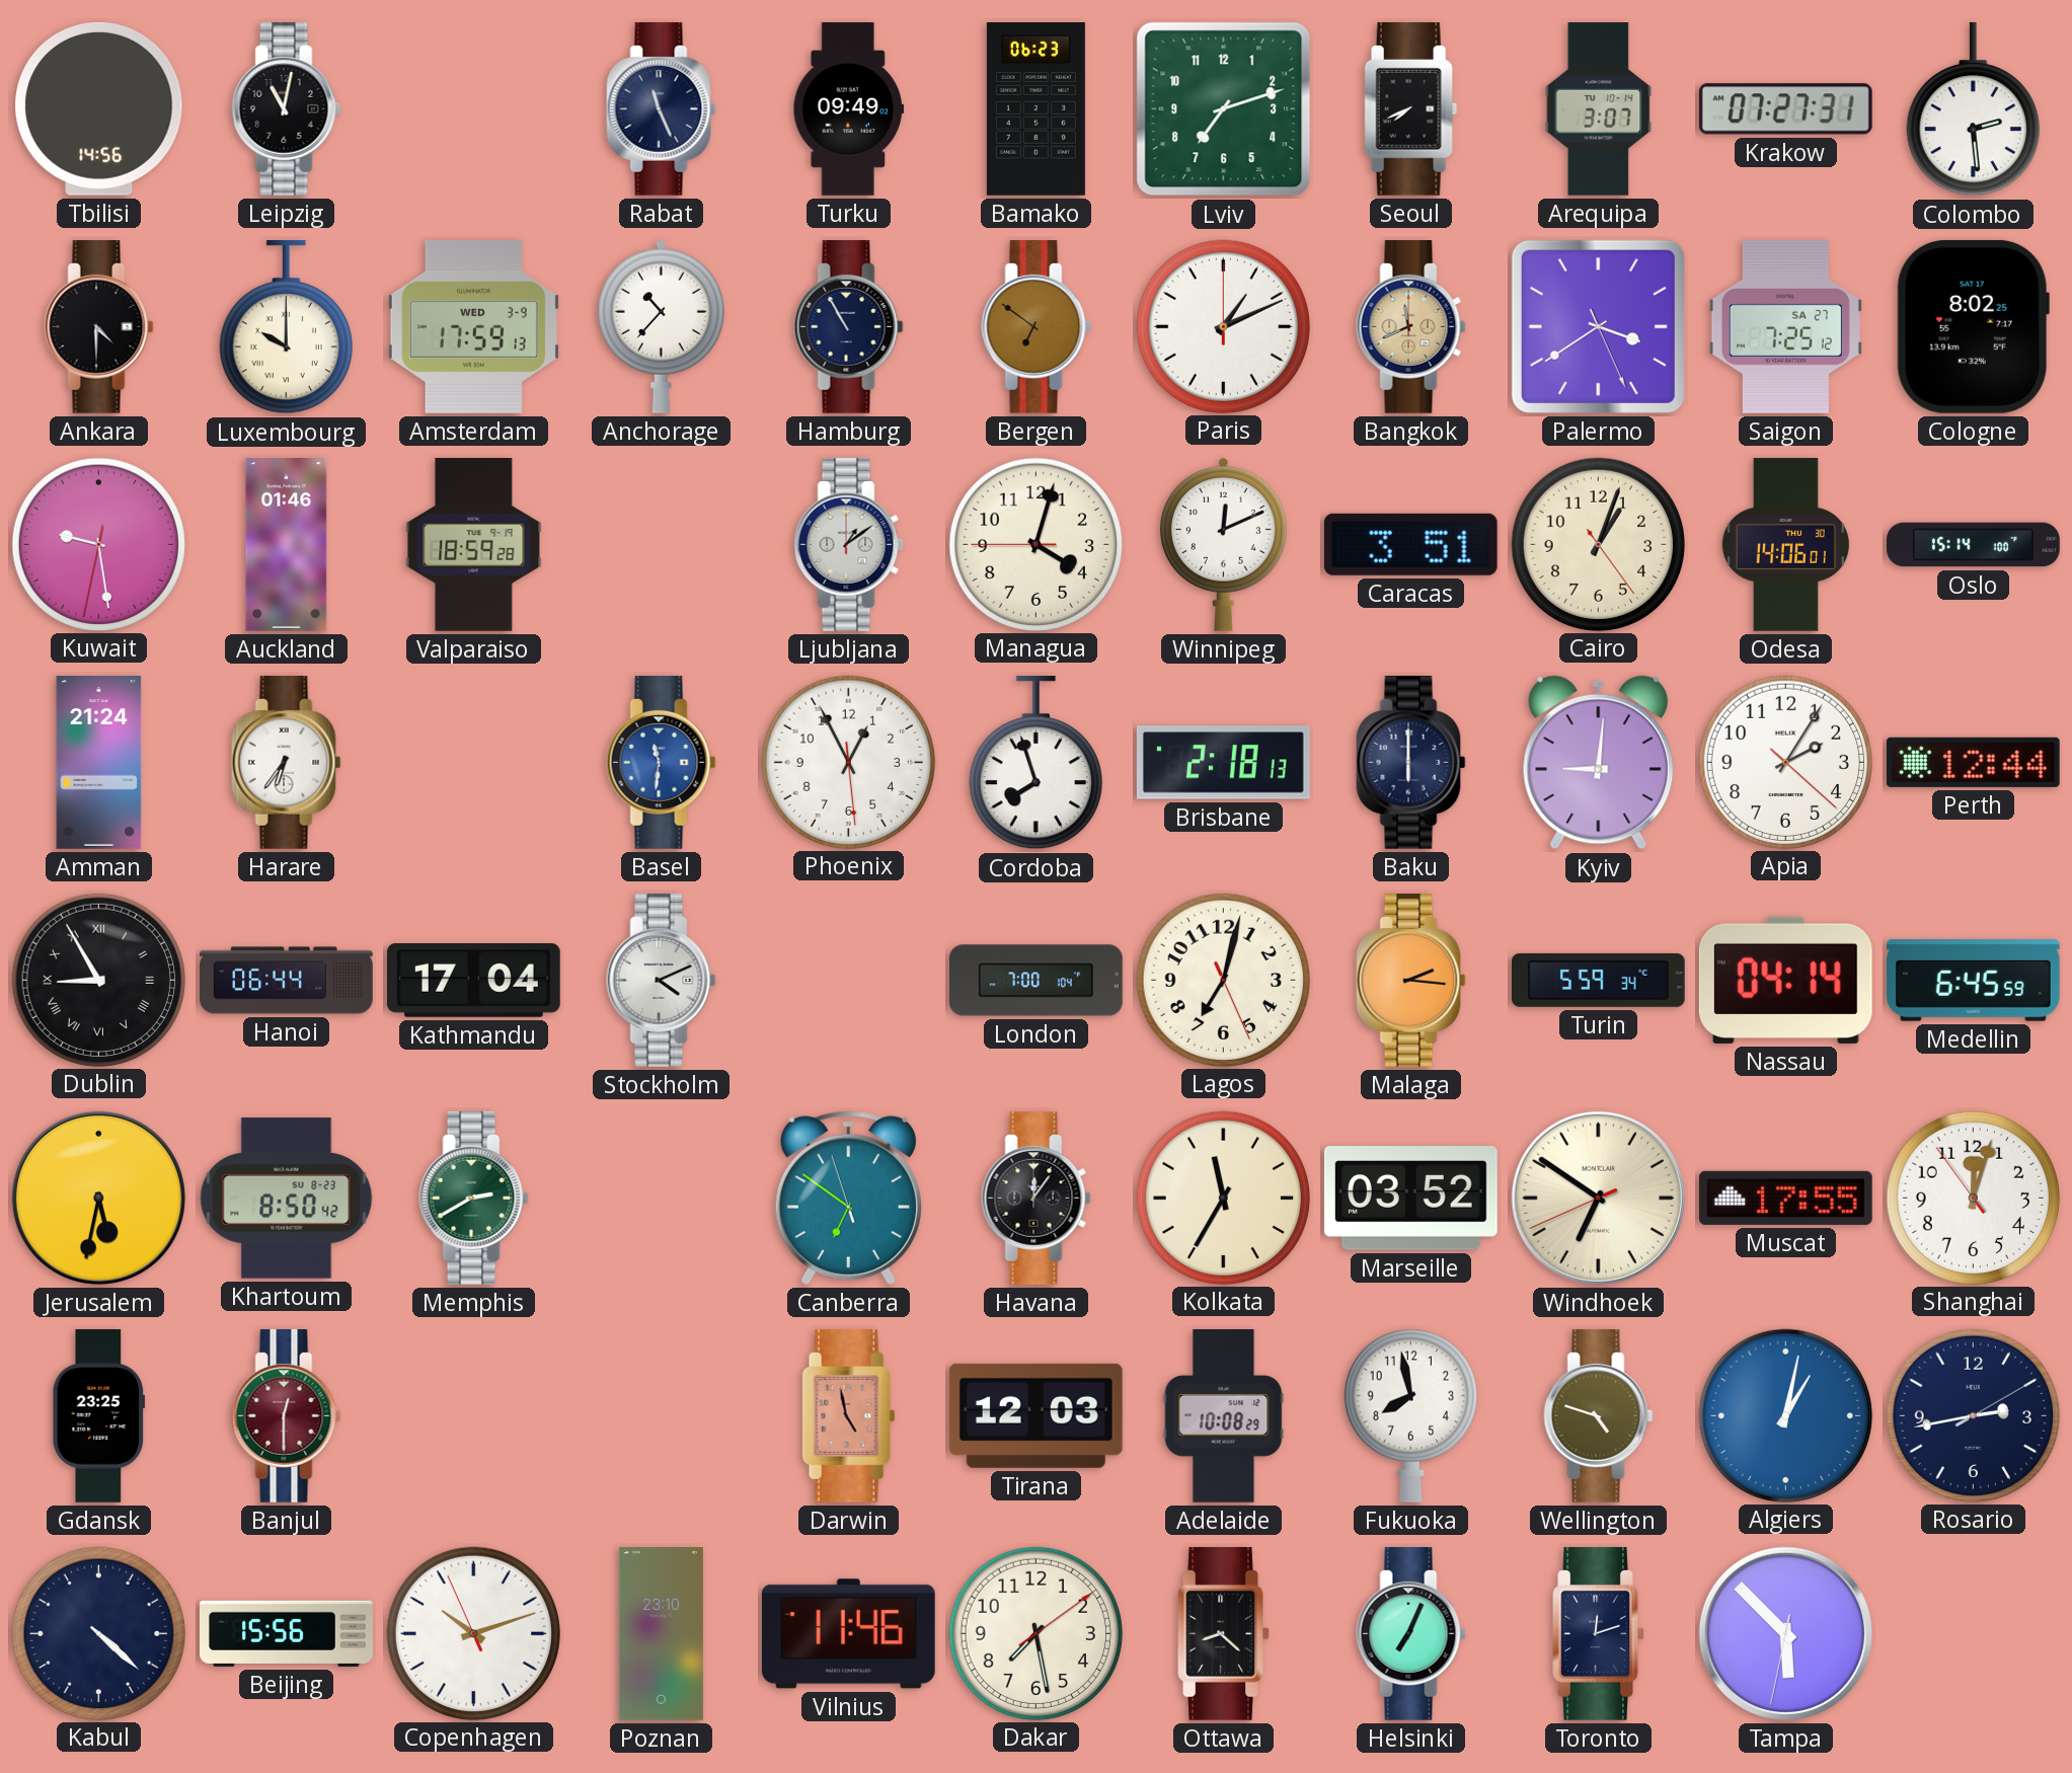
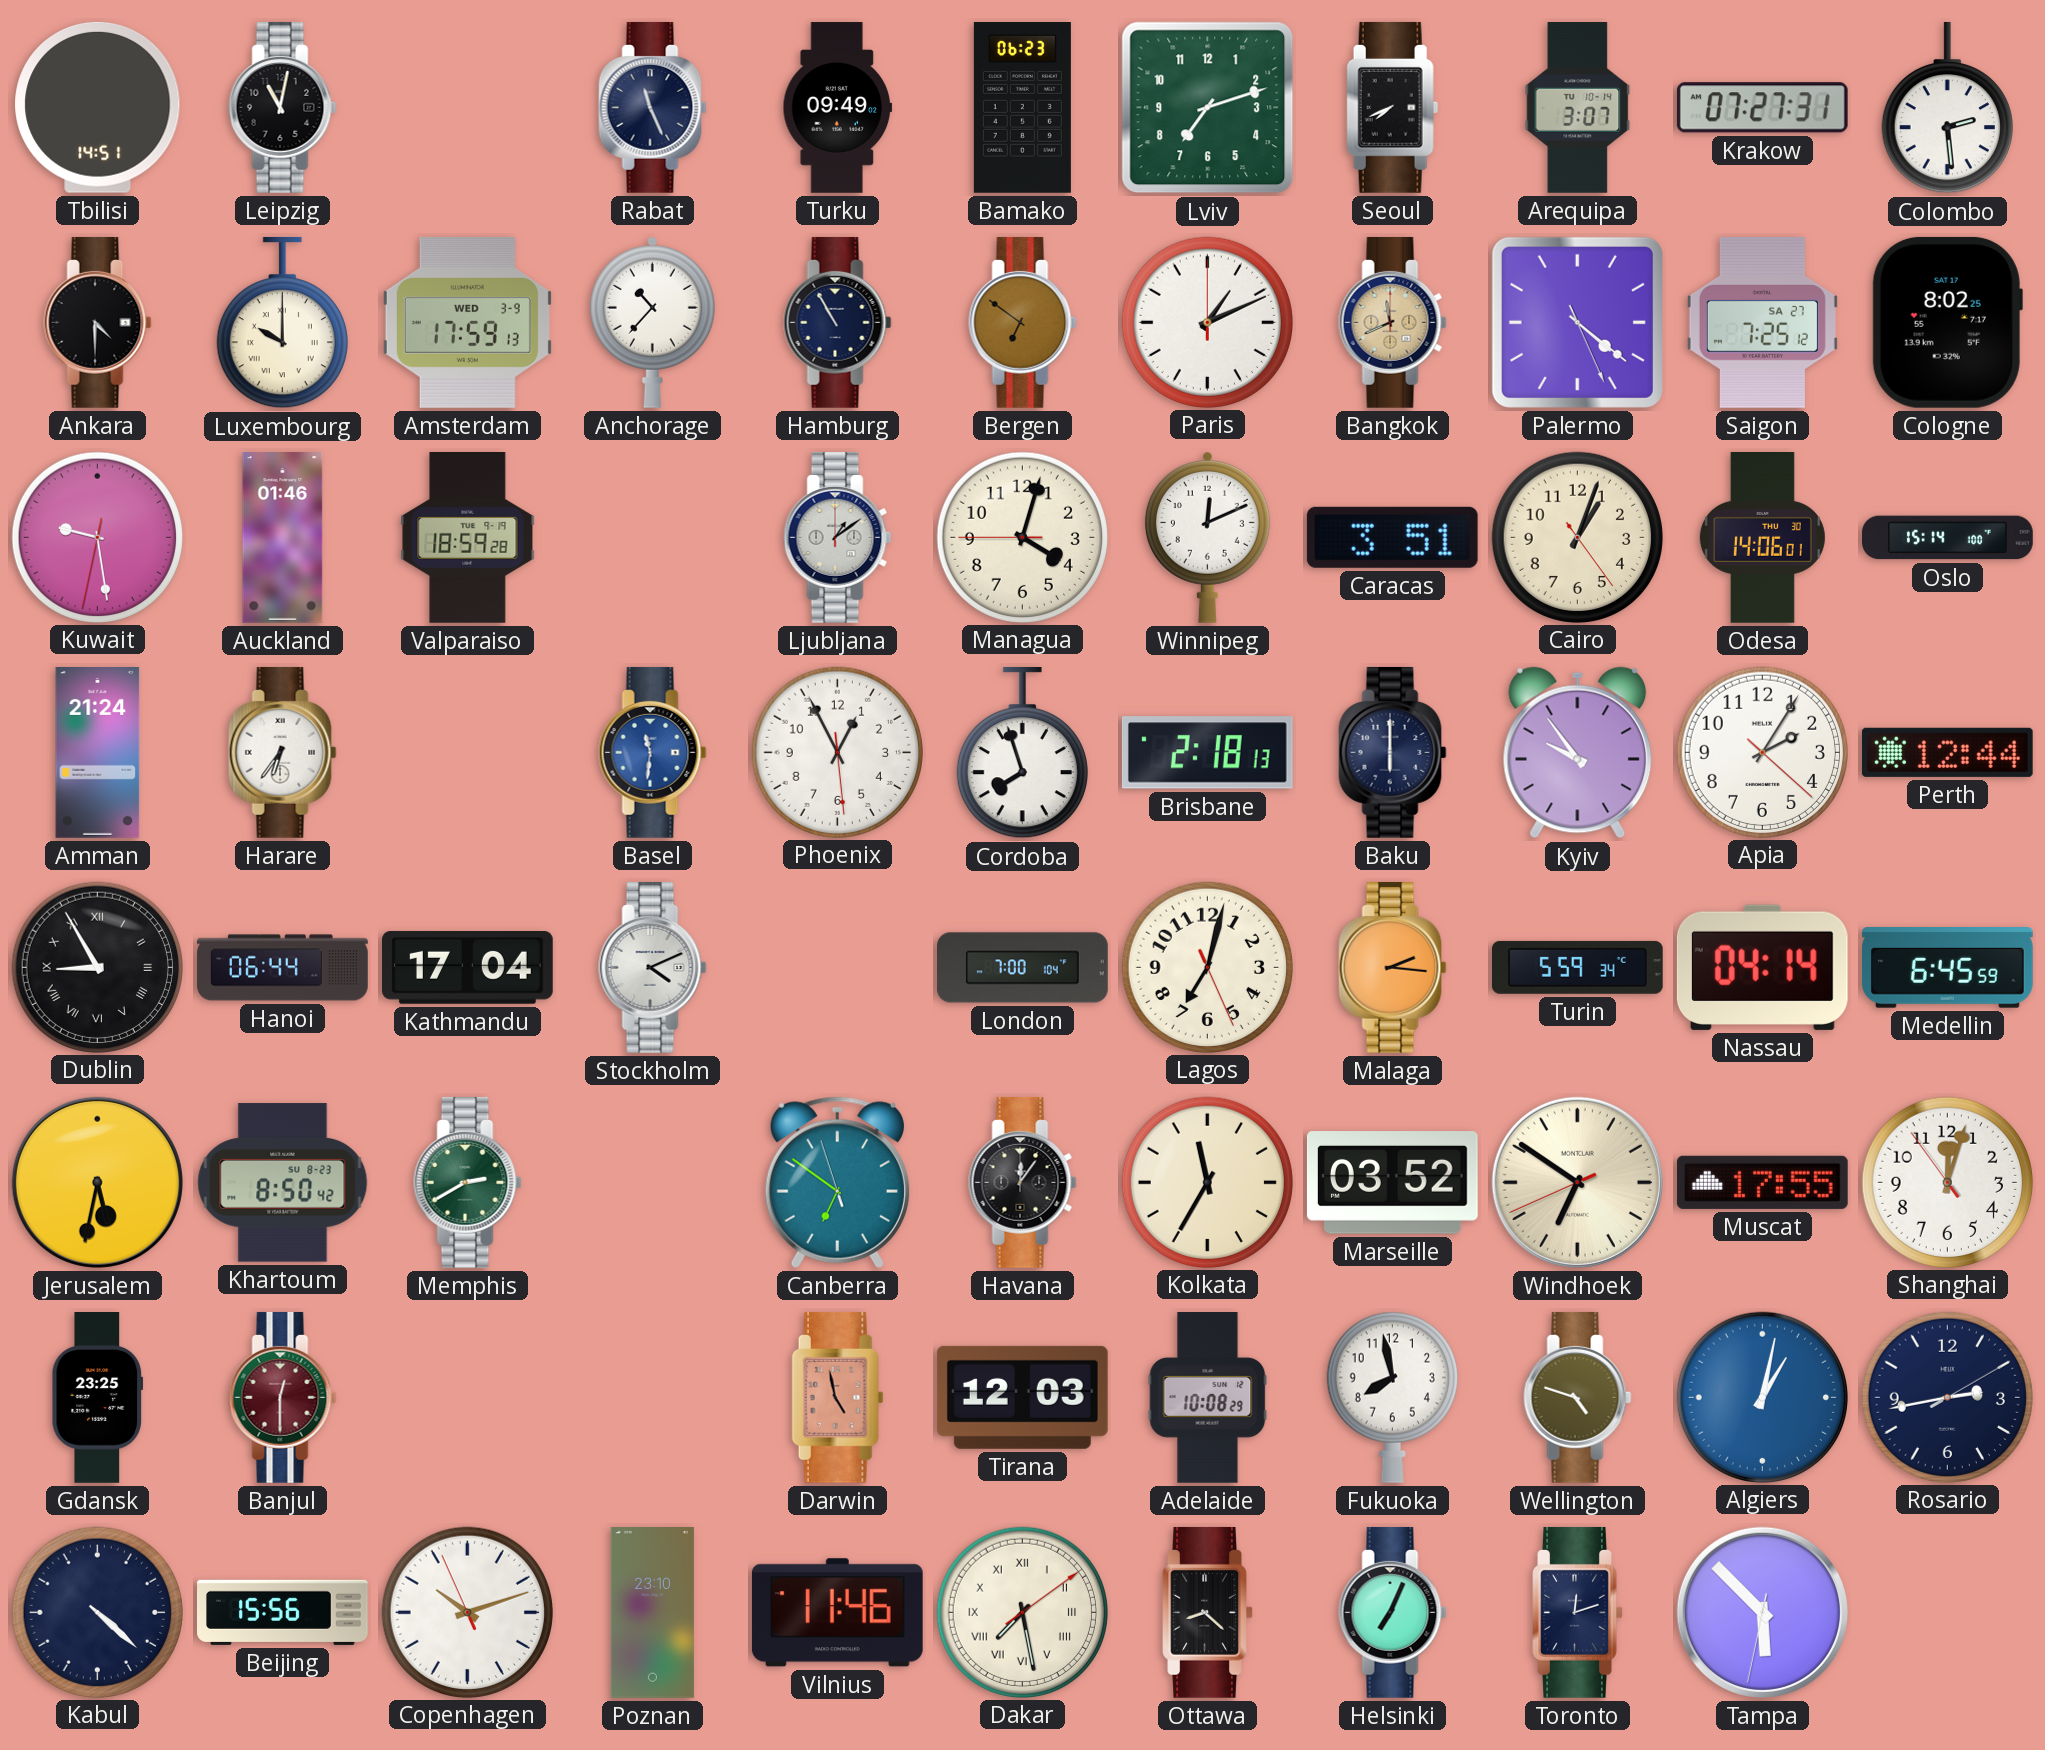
Tbilisi: 14:56 -> 14:51 (98, 107)
Palermo: 3:39 -> 4:21 (1577, 322)
Kyiv: 9:01 -> 9:54 (1578, 753)
Dakar numerals: Arabic -> Roman (1022, 1612)
